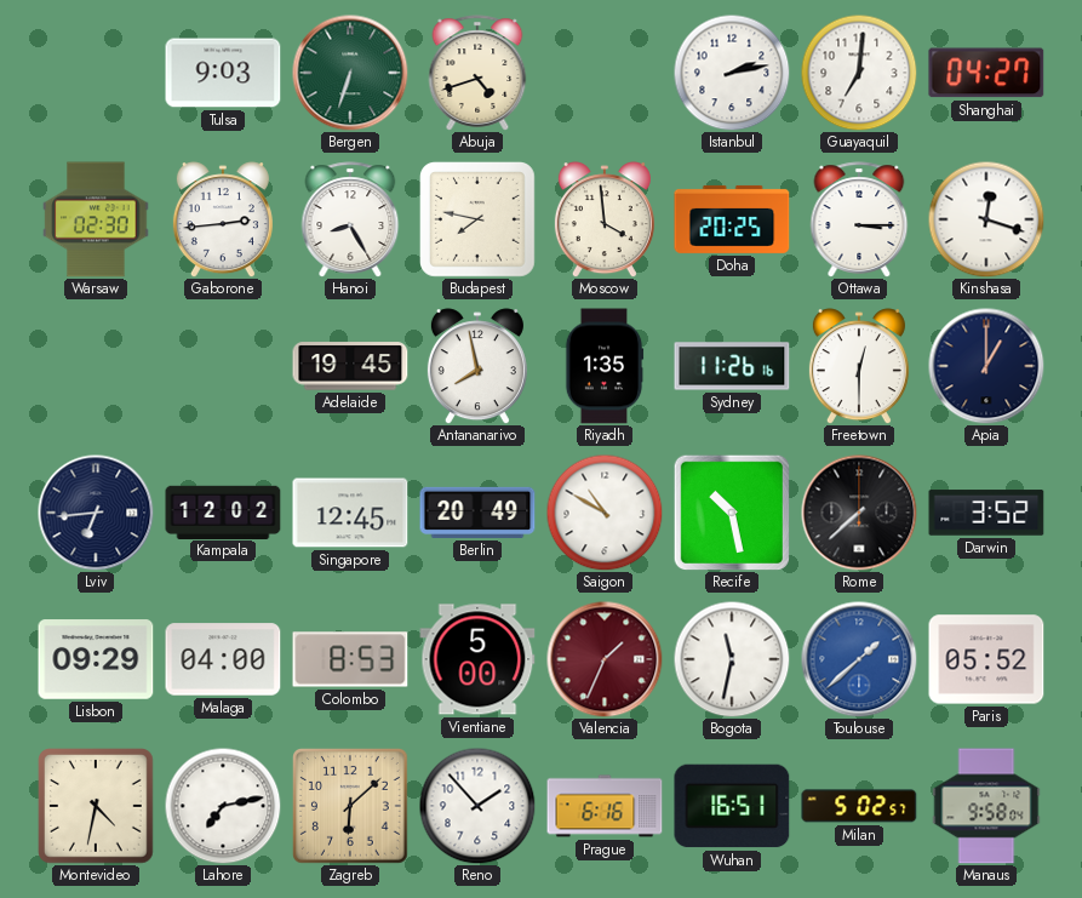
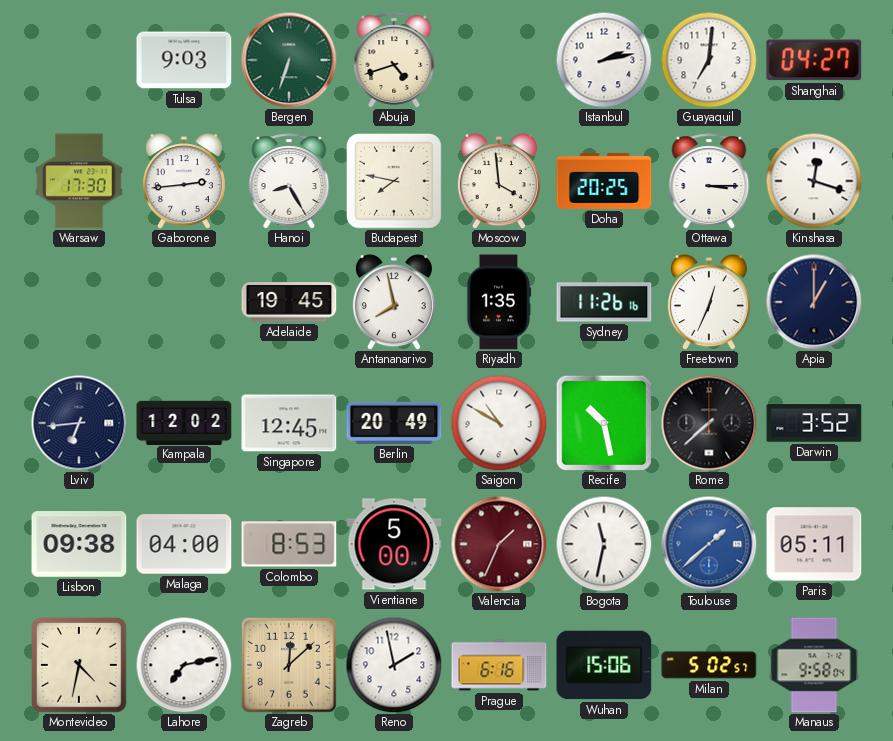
Warsaw: 02:30 -> 17:30 (79, 181)
Freetown: 12:30 -> 12:34 (709, 302)
Lisbon: 09:29 -> 09:38 (79, 544)
Paris: 05:52 -> 05:11 (814, 544)
Zagreb: 6:08 -> 12:08 (290, 666)
Reno: 1:53 -> 1:58 (394, 665)
Wuhan: 16:51 -> 15:06 (604, 665)
